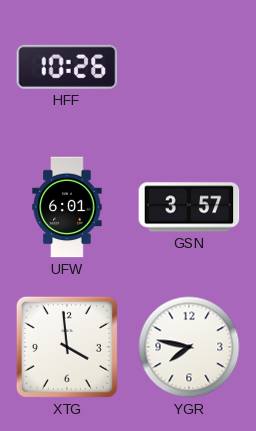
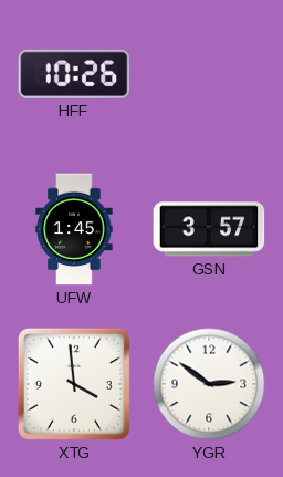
UFW: 6:01 -> 1:45 (74, 229)
YGR: 7:47 -> 2:51 (209, 384)
